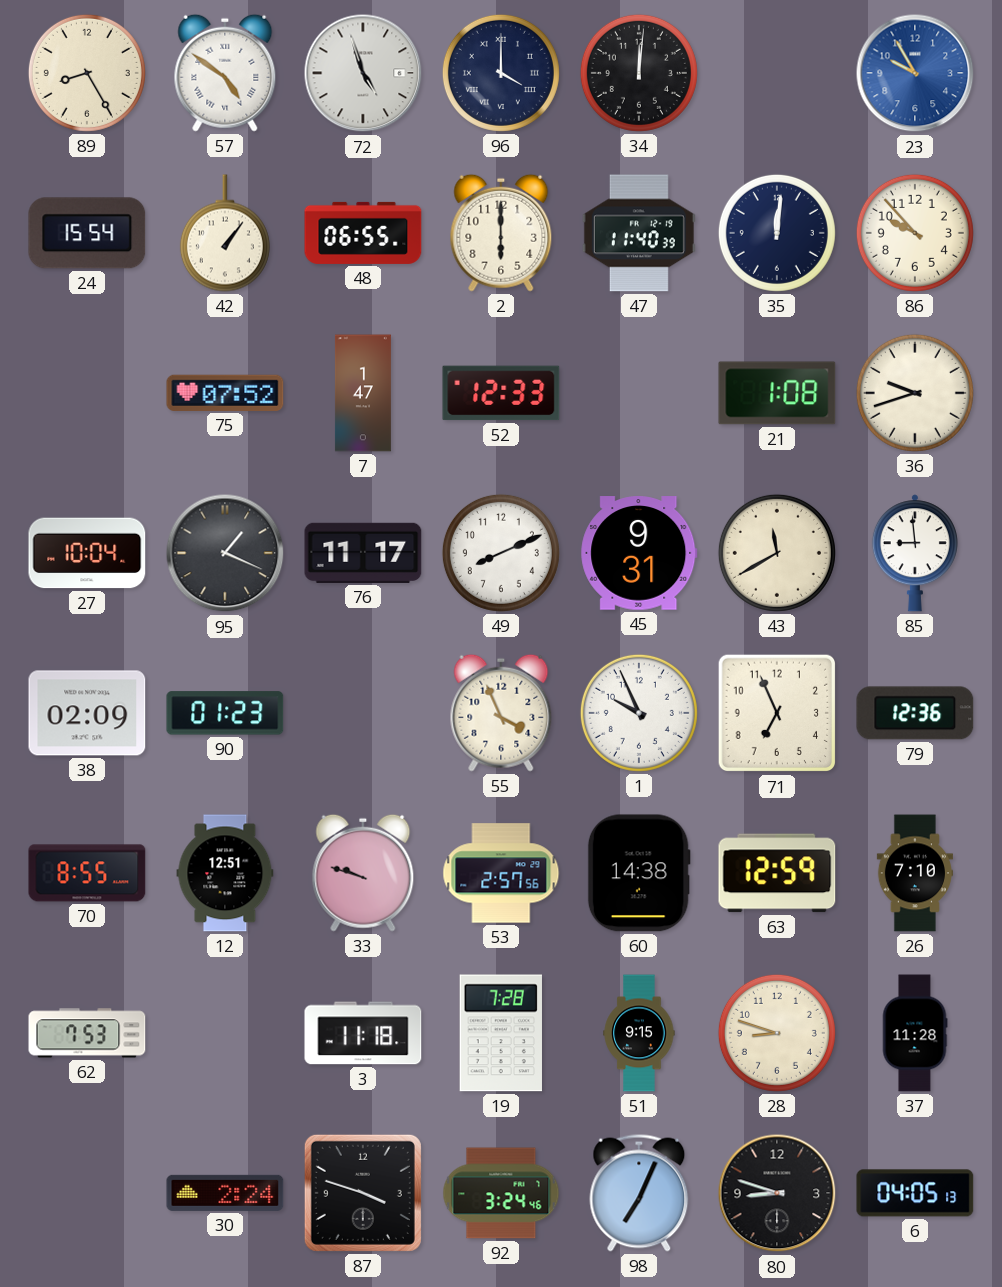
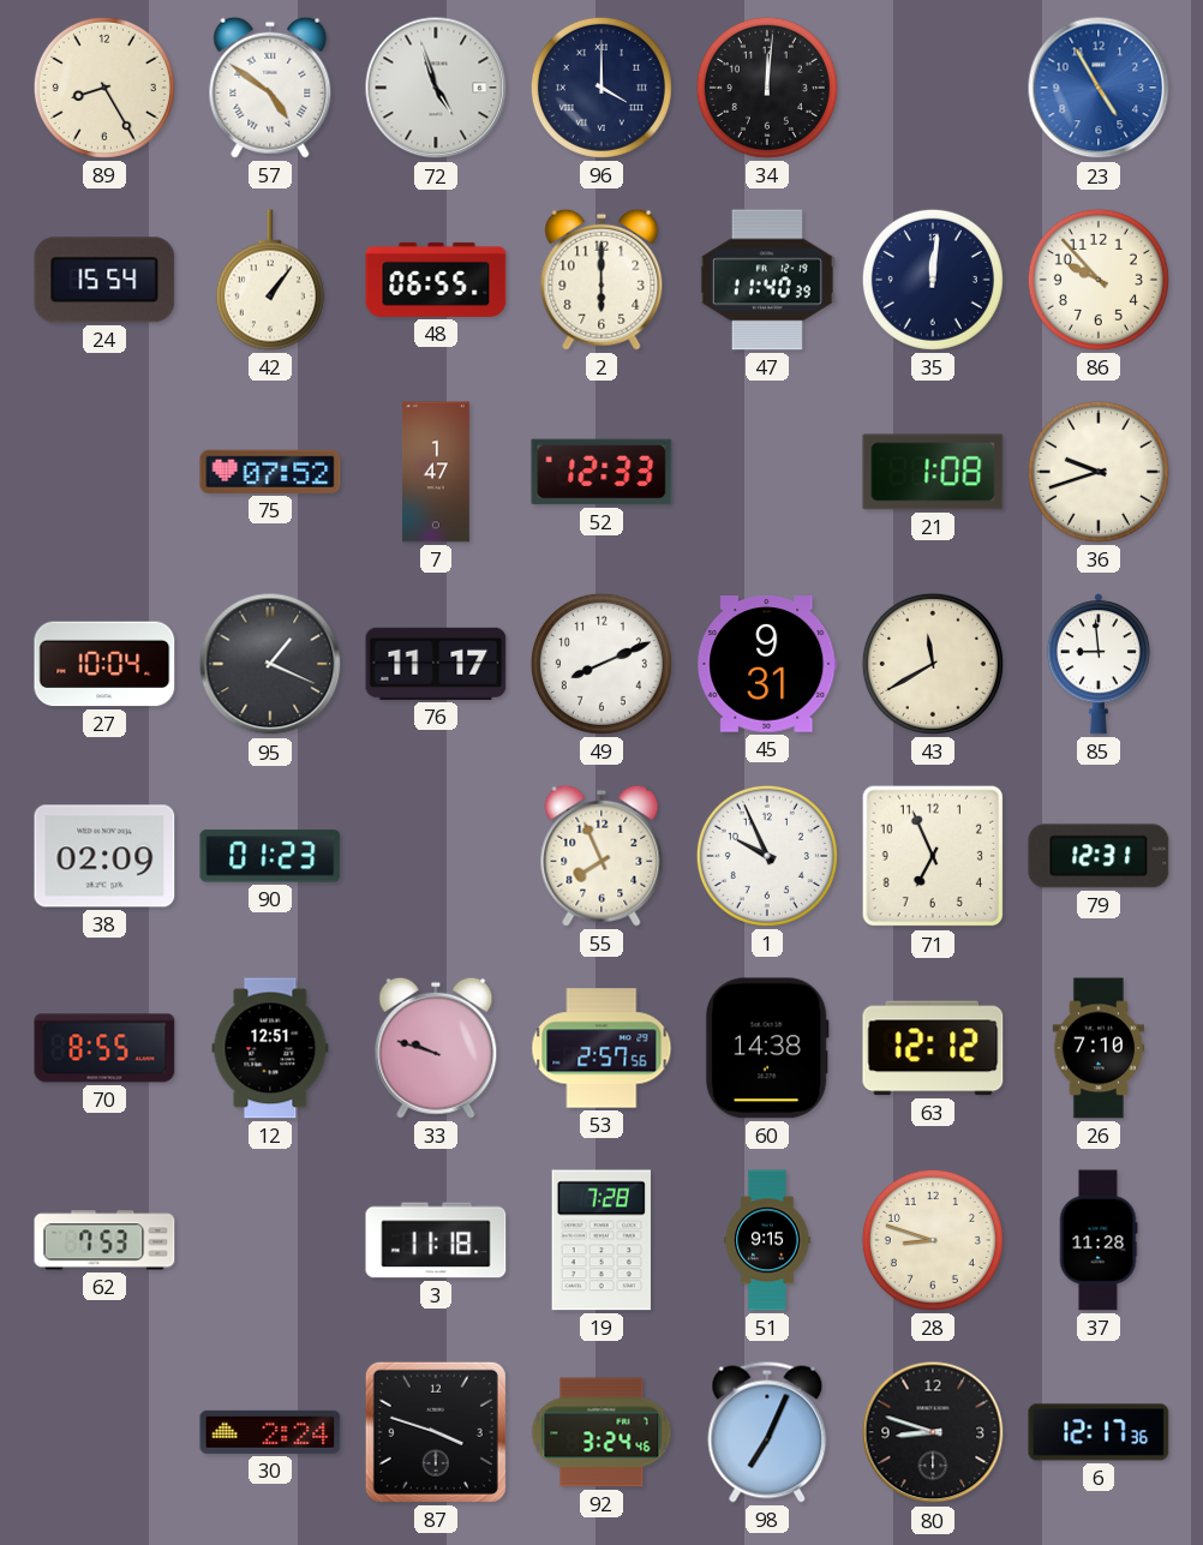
23: 9:55 -> 4:55 (1099, 88)
55: 3:56 -> 7:56 (601, 856)
79: 12:36 -> 12:31 (1099, 856)
63: 12:59 -> 12:12 (933, 1048)
6: 04:05 -> 12:17 (1099, 1432)
